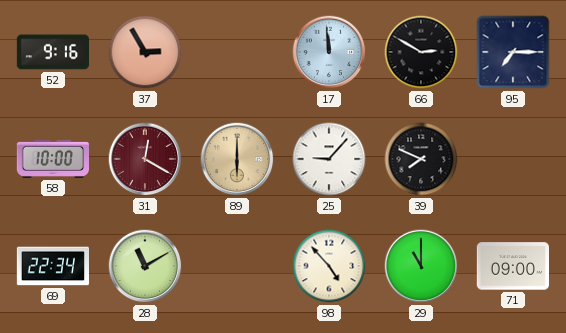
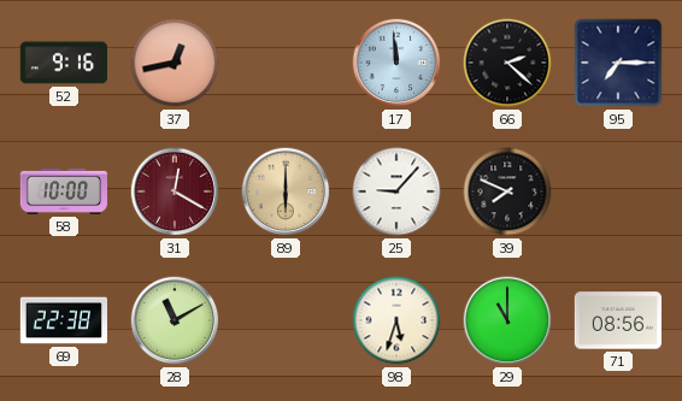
37: 2:55 -> 12:43 (175, 63)
66: 2:50 -> 2:22 (507, 63)
69: 22:34 -> 22:38 (63, 320)
98: 4:53 -> 5:33 (396, 320)
71: 09:00 -> 08:56 (617, 320)
